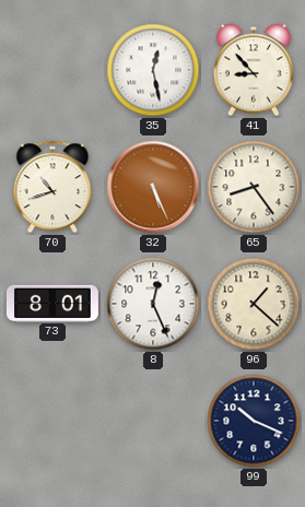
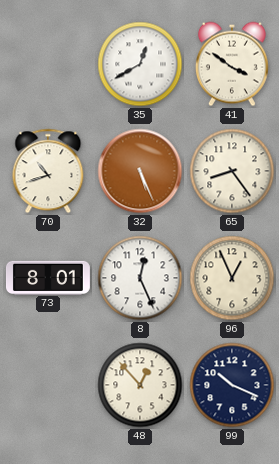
35: 12:28 -> 12:40 (140, 64)
41: 8:53 -> 3:51 (232, 64)
96: 1:22 -> 12:56 (232, 278)
48: none -> 12:53 (140, 385)
